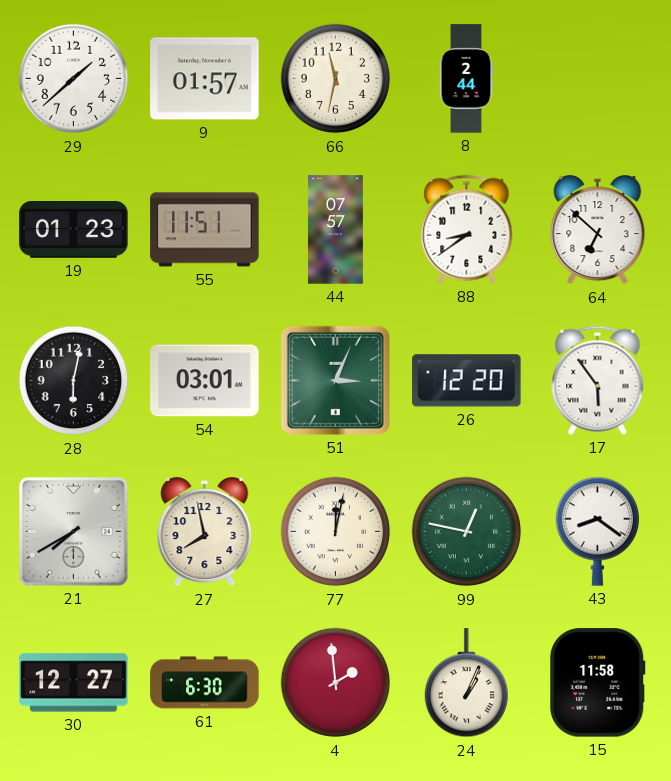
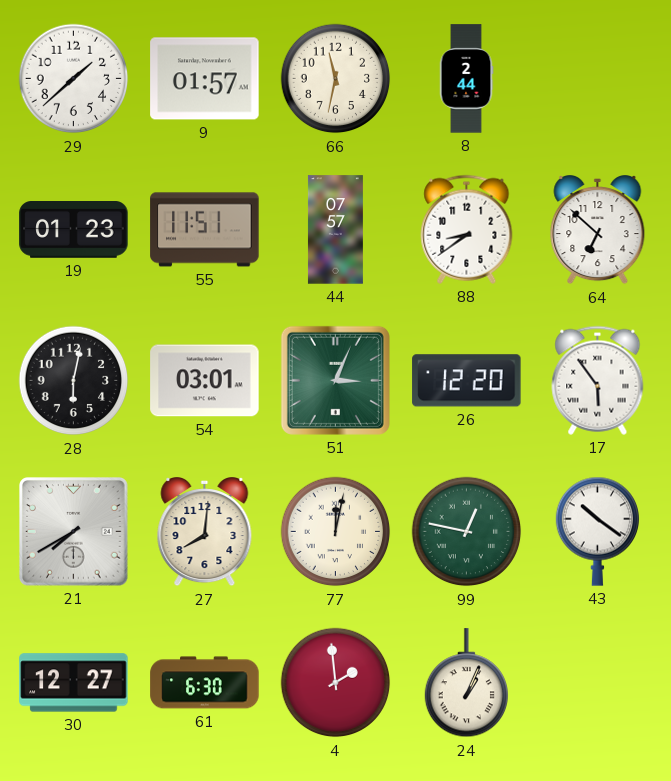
27: 7:58 -> 8:01 (205, 533)
43: 8:21 -> 10:21 (597, 531)
15: 11:58 -> none (598, 683)
